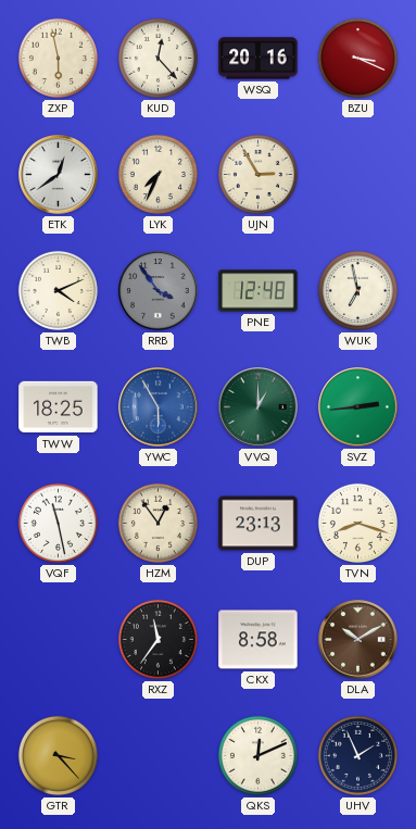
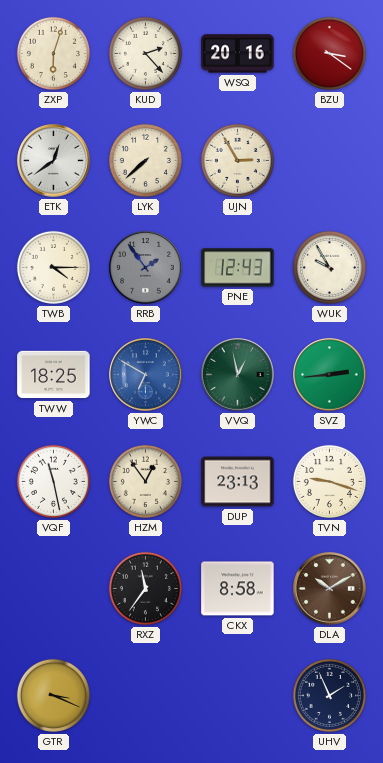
ZXP: 5:58 -> 6:03 (53, 53)
KUD: 12:23 -> 2:23 (145, 53)
BZU: 3:19 -> 3:21 (329, 53)
LYK: 7:34 -> 7:38 (145, 160)
TWB: 4:11 -> 4:15 (53, 267)
RRB: 3:54 -> 1:54 (146, 268)
PNE: 12:48 -> 12:43 (238, 268)
WUK: 6:58 -> 9:55 (329, 267)
YWC: 5:55 -> 6:50 (146, 375)
VVQ: 1:00 -> 12:58 (238, 375)
TVN: 8:18 -> 9:18 (329, 481)
GTR: 3:23 -> 3:19 (53, 695)
QKS: 12:11 -> none (257, 755)
